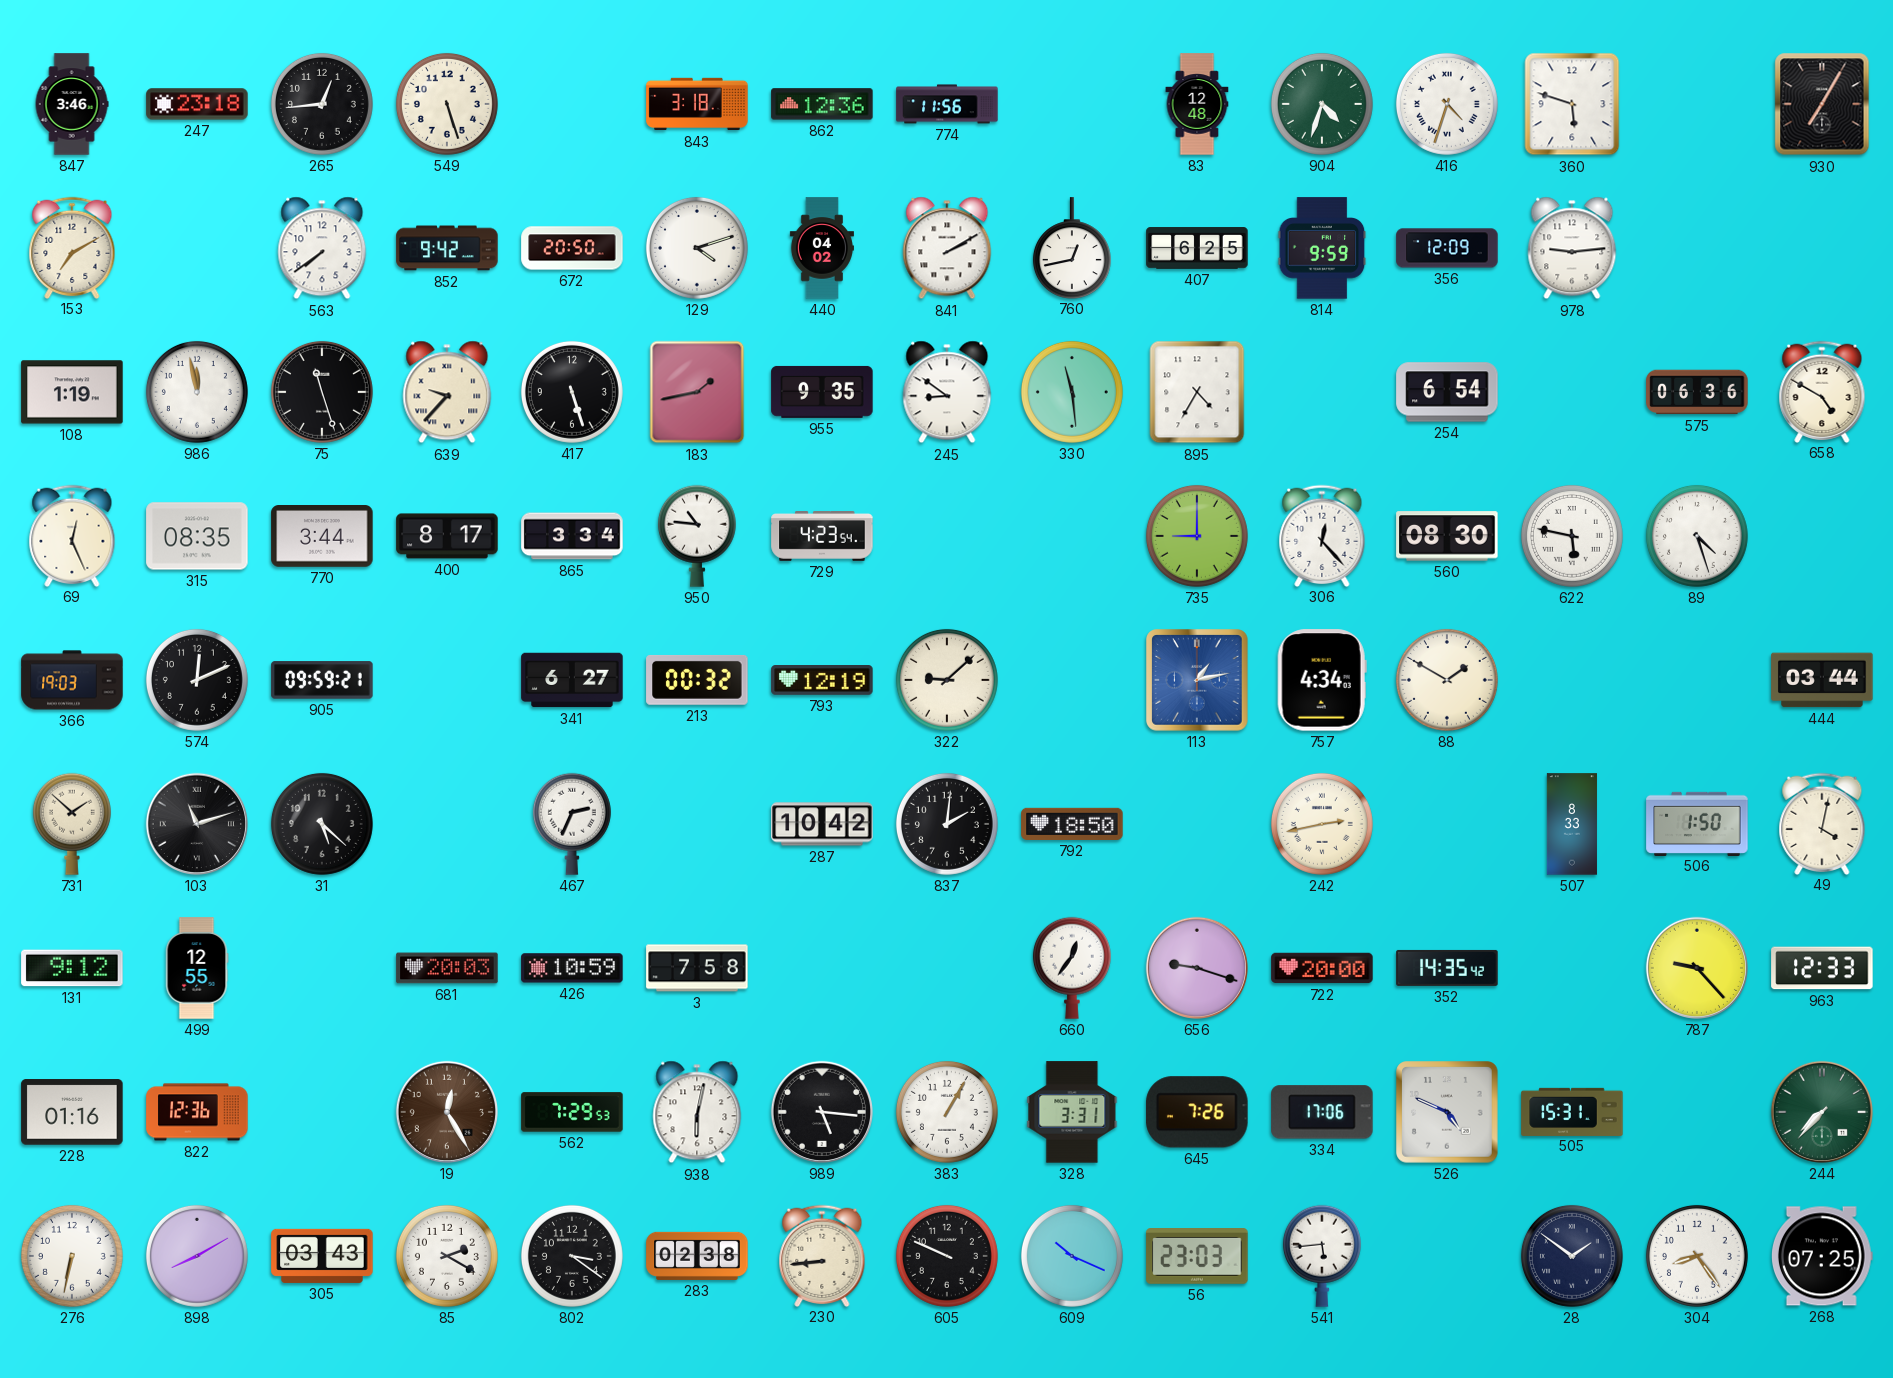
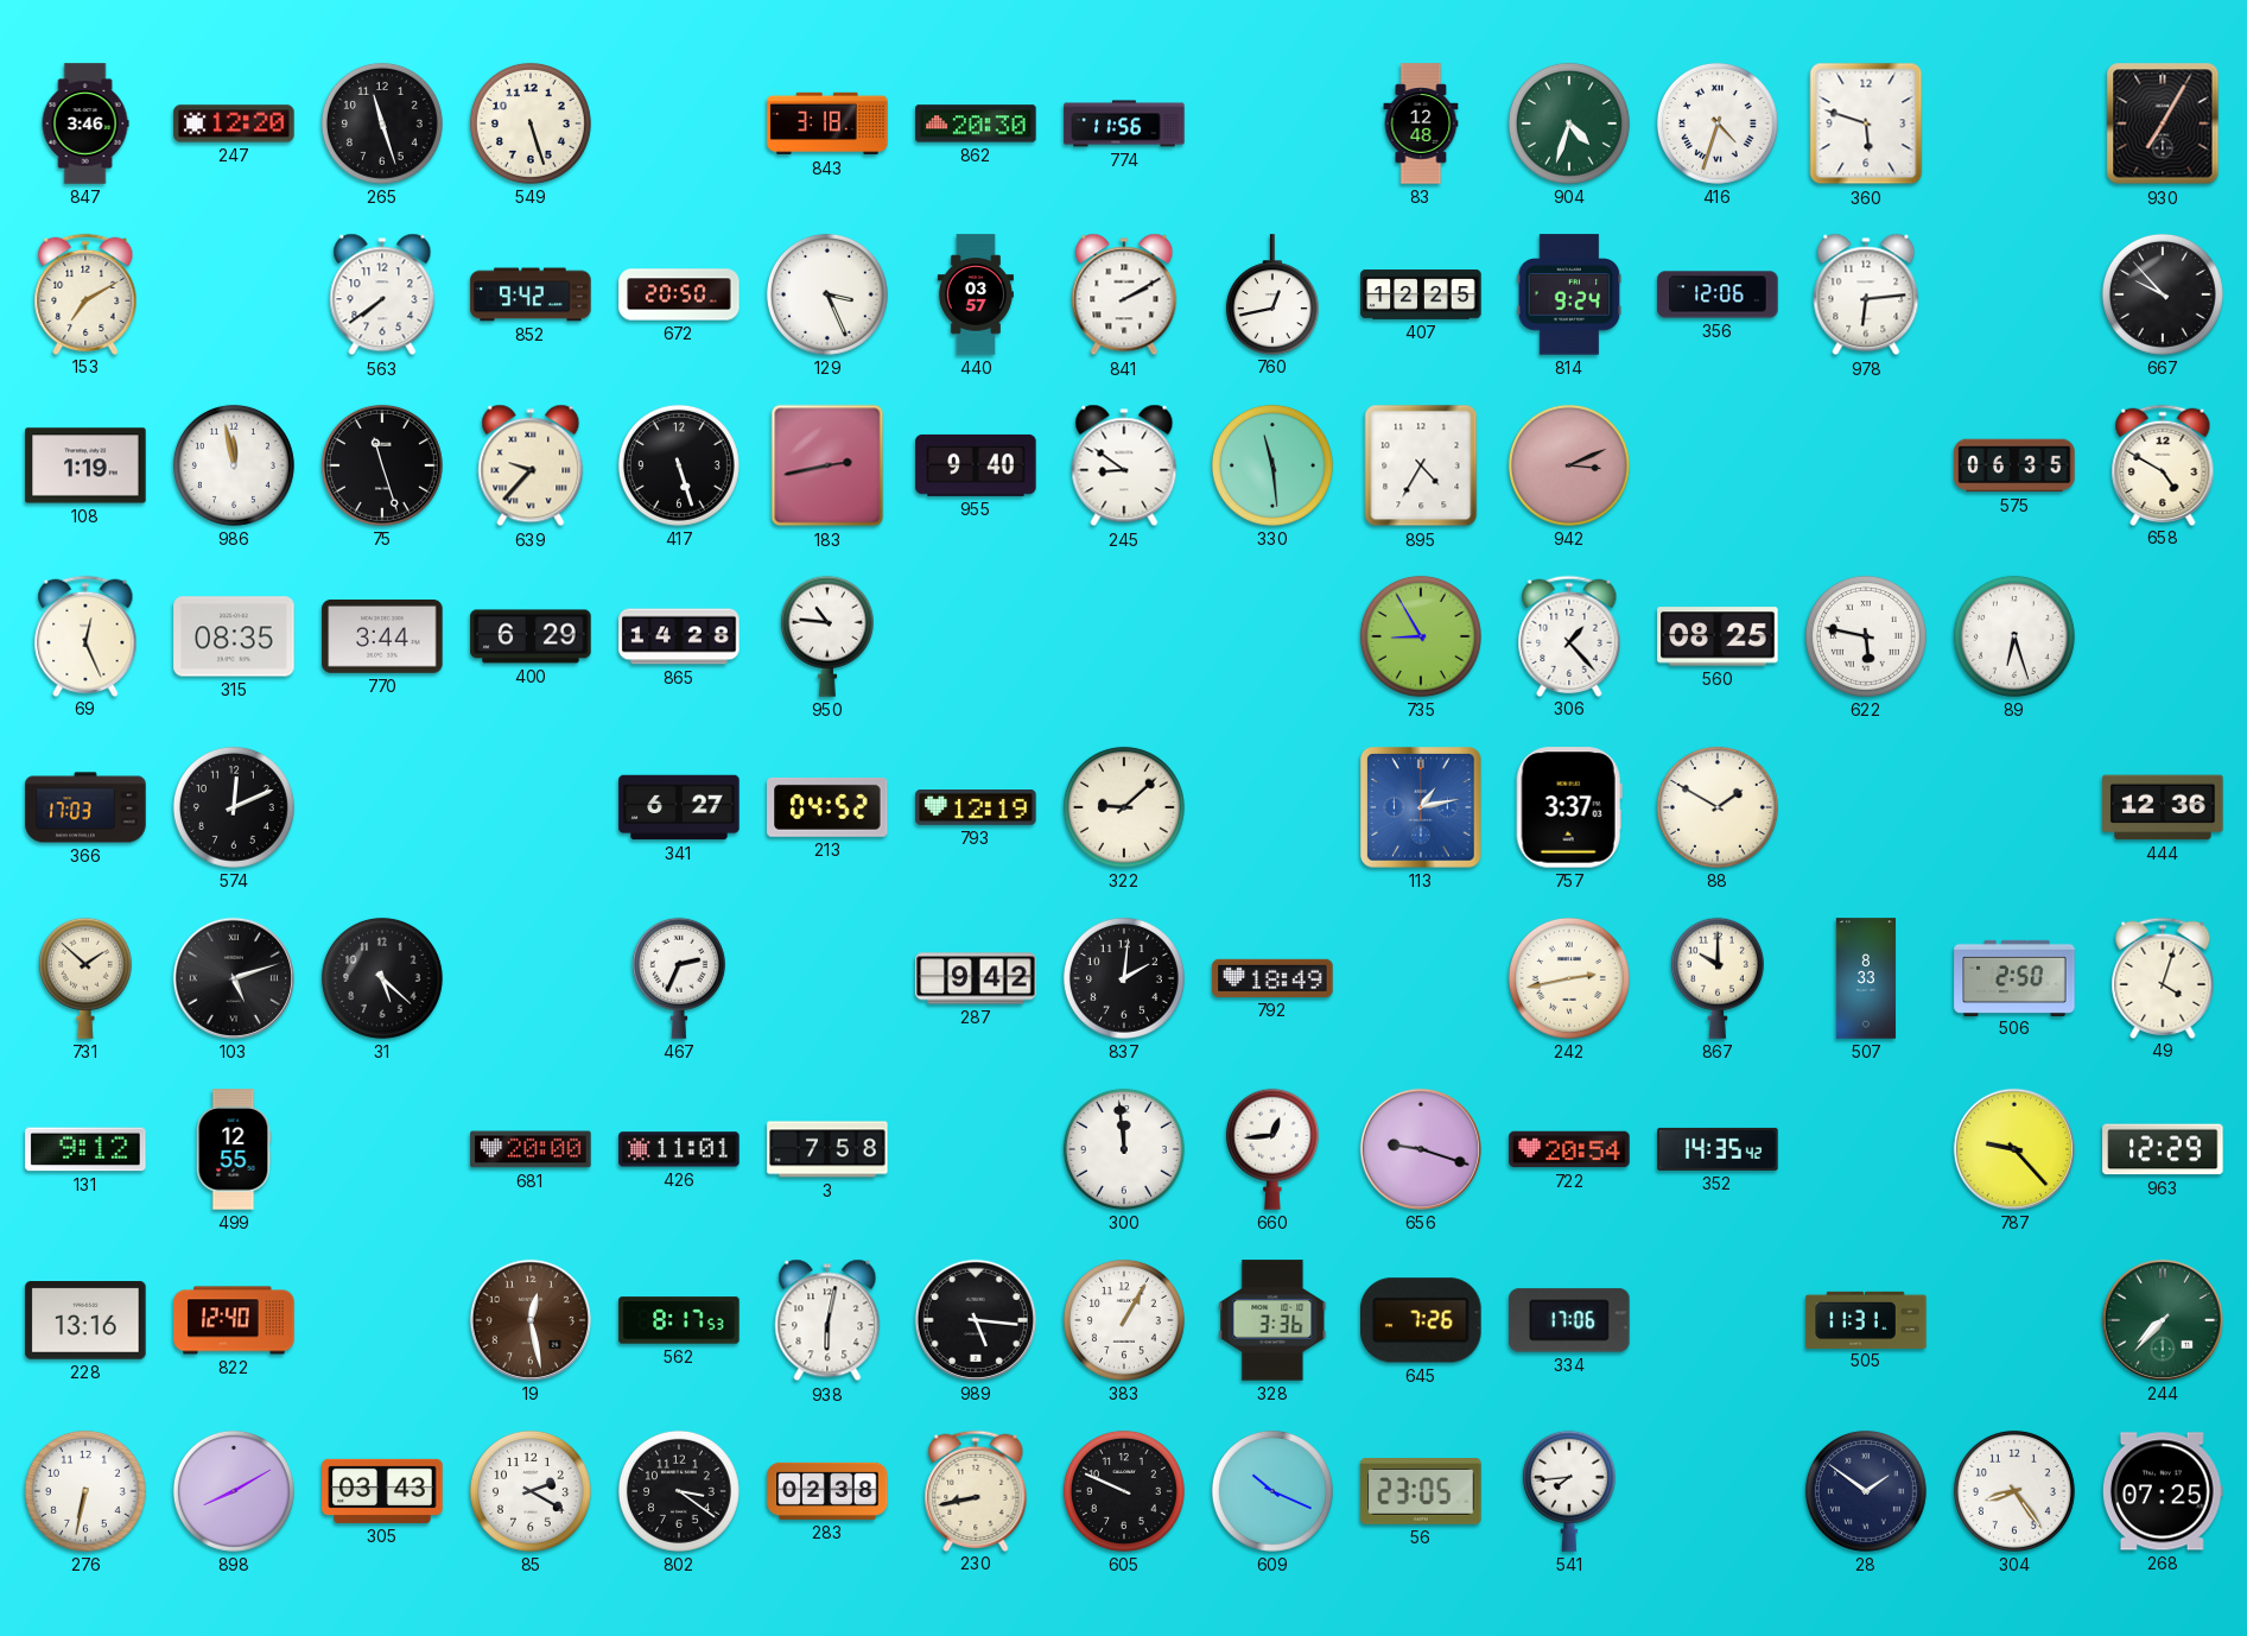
247: 23:18 -> 12:20 (234, 123)
265: 12:44 -> 11:27 (382, 123)
862: 12:36 -> 20:30 (976, 123)
129: 4:12 -> 3:26 (827, 294)
440: 04:02 -> 03:57 (976, 294)
407: 6:25 -> 12:25 (1421, 294)
814: 9:59 -> 9:24 (1569, 294)
356: 12:09 -> 12:06 (1718, 294)
978: 9:14 -> 6:14 (1866, 294)
667: none -> 9:53 (2163, 294)
183: 1:43 -> 2:43 (827, 465)
955: 9:35 -> 9:40 (976, 465)
942: none -> 3:11 (1569, 465)
254: 6:54 -> none (1447, 392)
575: 06:36 -> 06:35 (2014, 465)
400: 8:17 -> 6:29 (531, 636)
865: 3:34 -> 14:28 (679, 636)
729: 4:23 -> none (822, 537)
735: 9:00 -> 8:55 (1421, 636)
306: 12:23 -> 1:23 (1569, 635)
560: 08:30 -> 08:25 (1718, 636)
89: 4:27 -> 6:27 (2014, 636)
366: 19:03 -> 17:03 (85, 807)
905: 09:59 -> none (322, 680)
213: 00:32 -> 04:52 (827, 807)
757: 4:34 -> 3:37 (1569, 807)
444: 03:44 -> 12:36 (2163, 807)
103: 11:12 -> 5:12 (234, 978)
287: 10:42 -> 9:42 (976, 978)
792: 18:50 -> 18:49 (1272, 978)
867: none -> 10:00 (1718, 978)
506: 1:50 -> 2:50 (2014, 977)
49: 4:02 -> 4:03 (2163, 977)
681: 20:03 -> 20:00 (531, 1149)
426: 10:59 -> 11:01 (679, 1149)
300: none -> 11:59 (1124, 1149)
660: 12:36 -> 12:44 (1272, 1149)
722: 20:00 -> 20:54 (1569, 1149)
963: 12:33 -> 12:29 (2163, 1149)
228: 01:16 -> 13:16 (85, 1320)
822: 12:36 -> 12:40 (234, 1320)
19: 12:25 -> 12:28 (531, 1320)
562: 7:29 -> 8:17 (679, 1320)
328: 3:31 -> 3:36 (1272, 1320)
526: 4:49 -> none (1447, 1112)
505: 15:31 -> 11:31 (1866, 1319)
230: 8:44 -> 8:43 (976, 1490)
56: 23:03 -> 23:05 (1421, 1492)
541: 5:44 -> 7:44 (1569, 1491)
